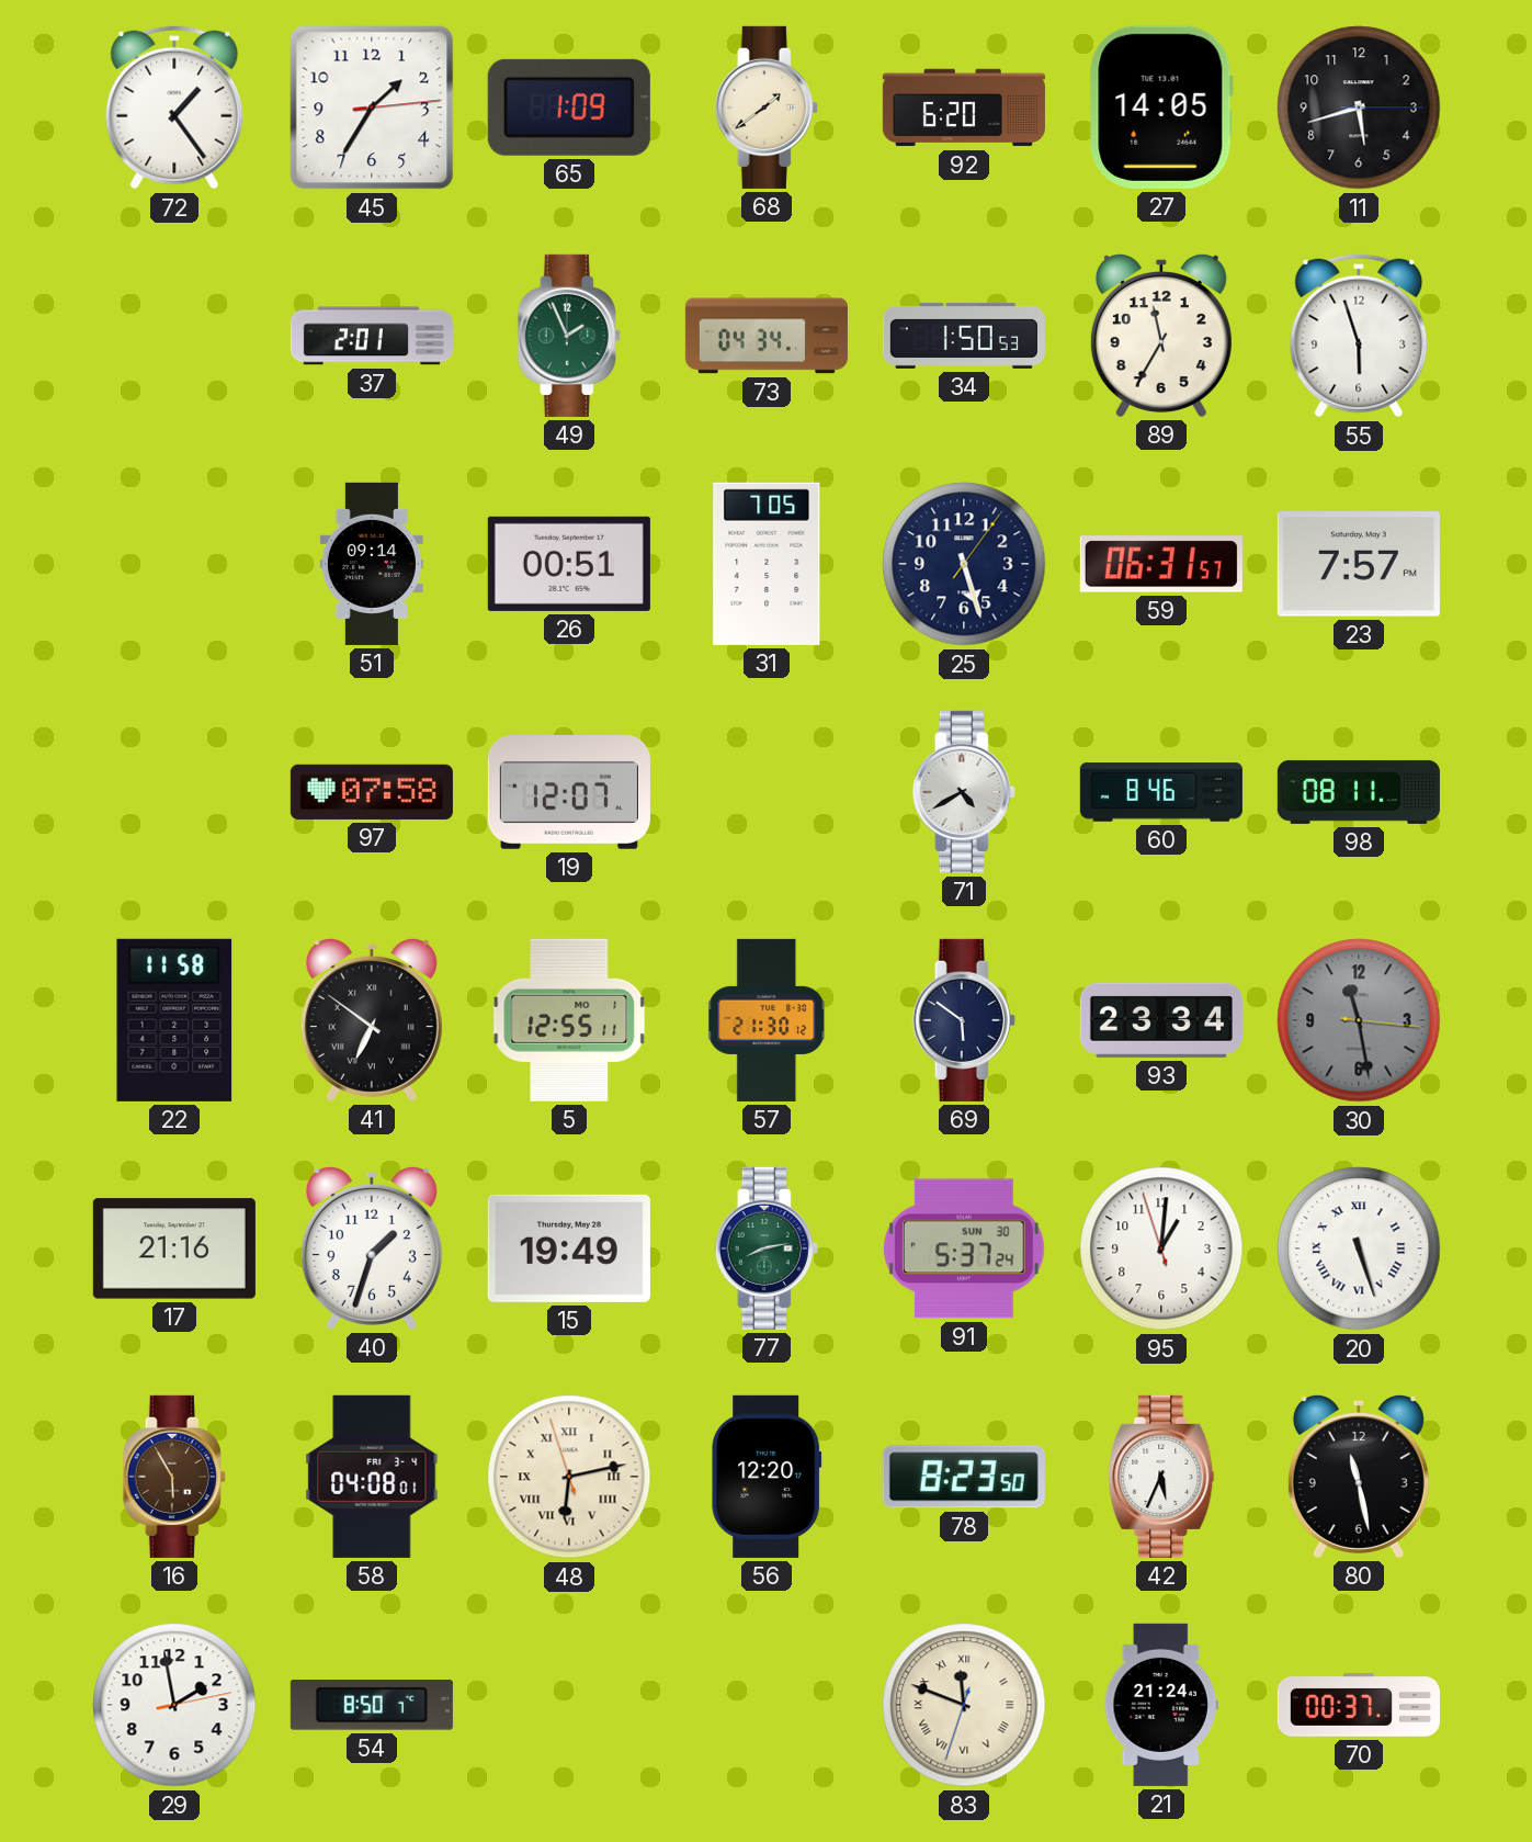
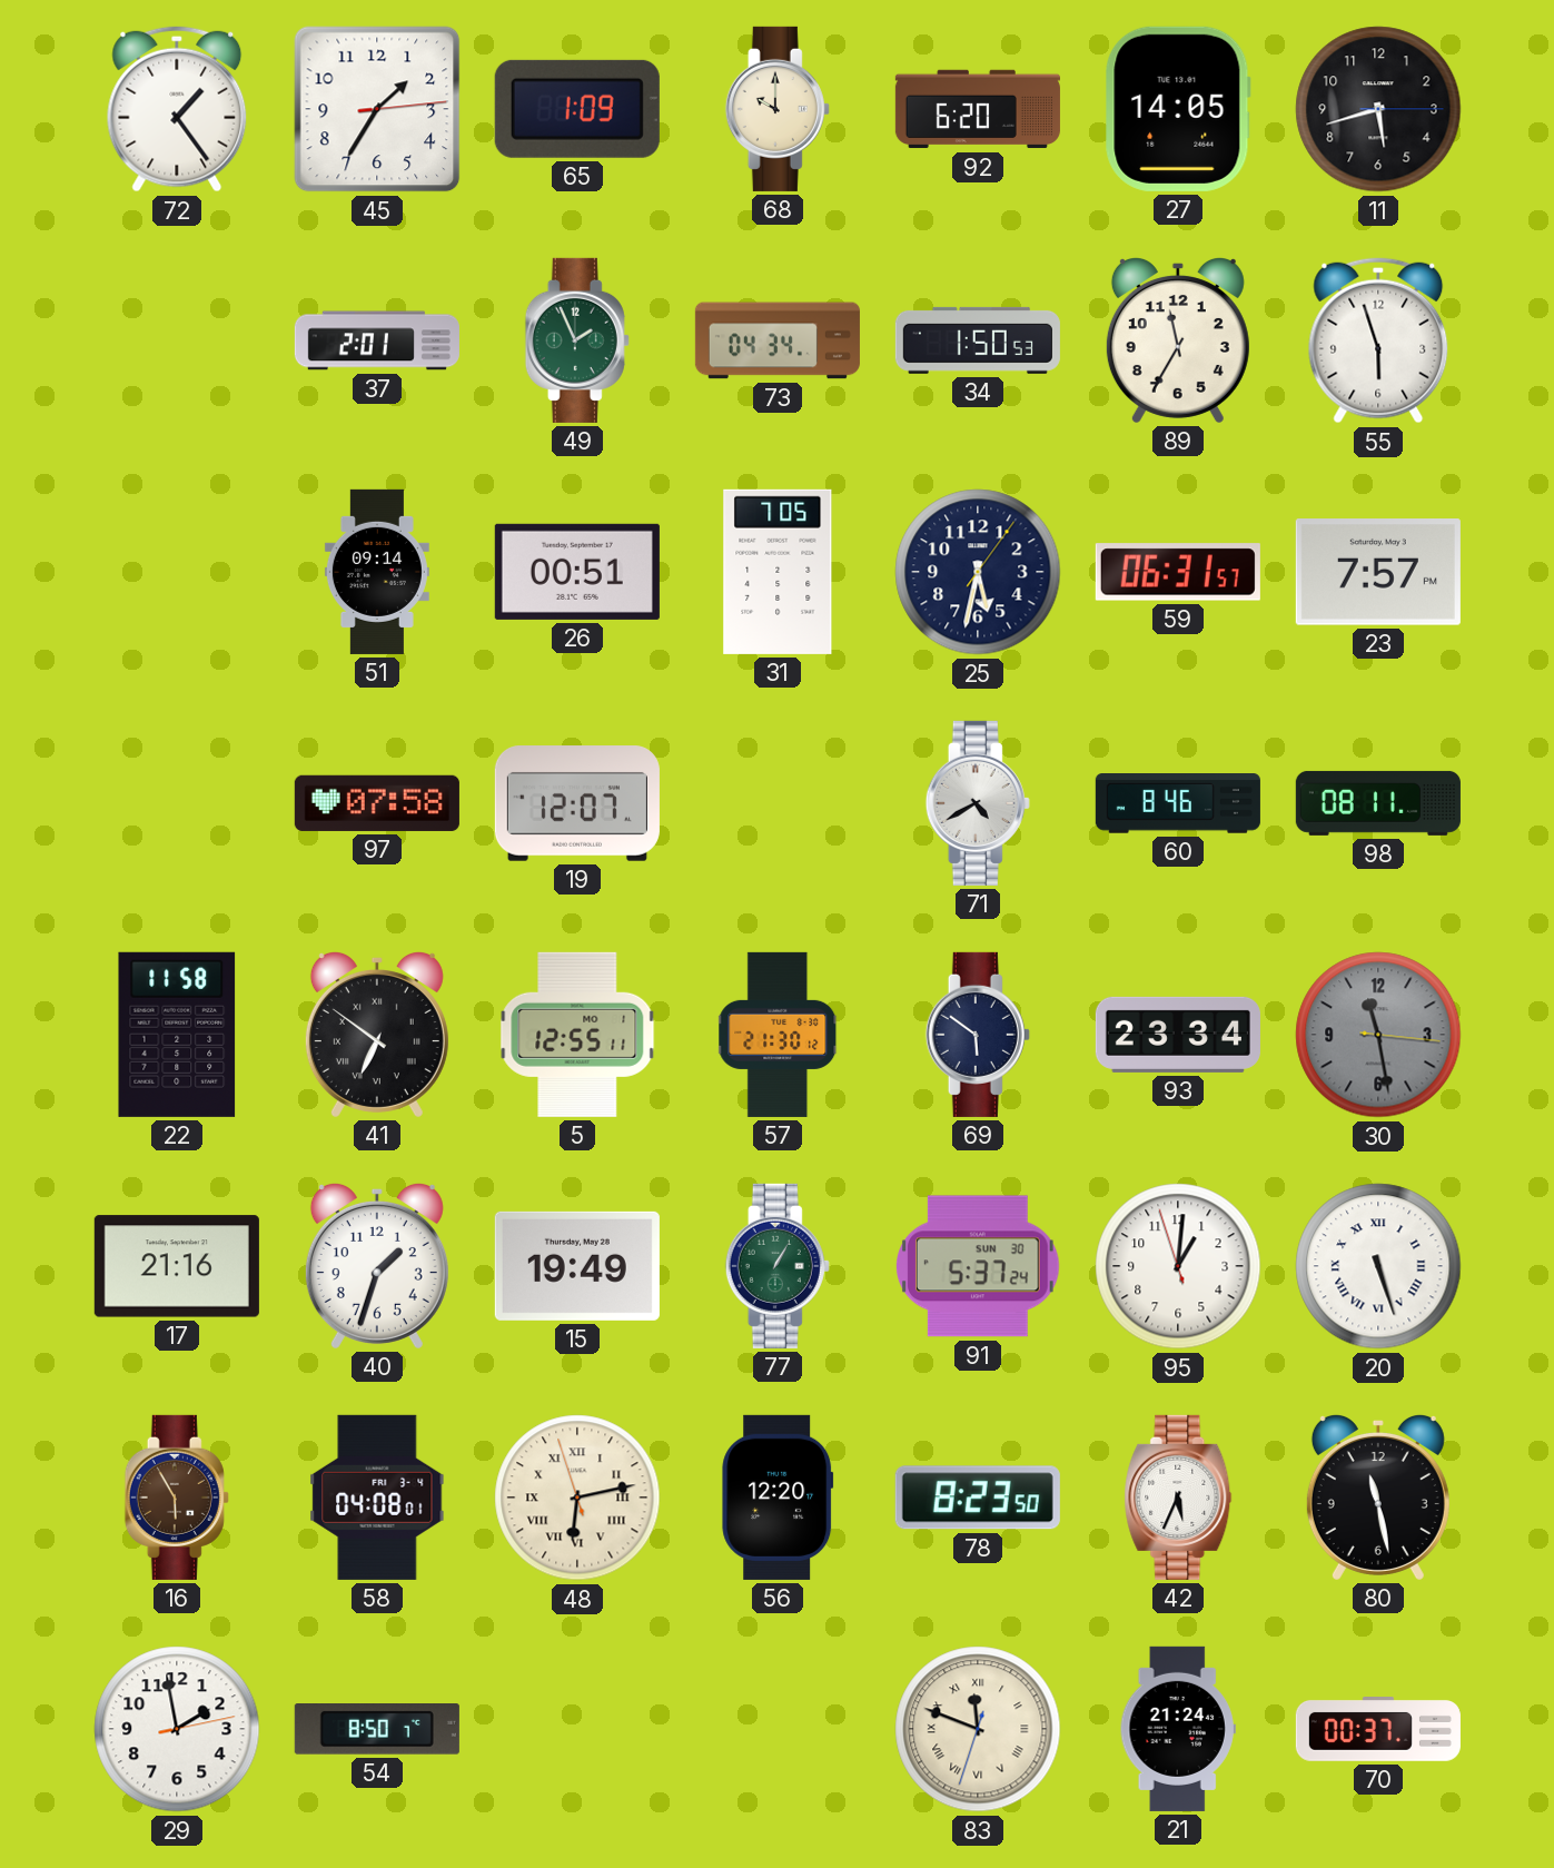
68: 1:39 -> 10:00 (778, 109)
25: 5:27 -> 5:32 (978, 572)
77: 8:13 -> 1:05 (778, 1266)
